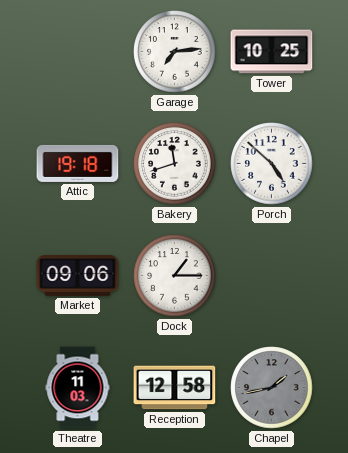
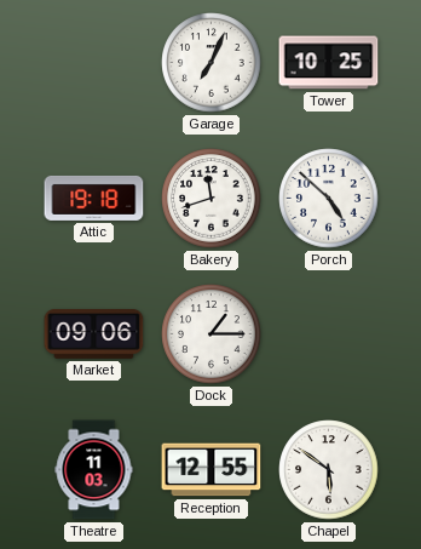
Garage: 7:14 -> 7:04 (212, 63)
Reception: 12:58 -> 12:55 (212, 470)
Chapel: 1:43 -> 5:51 (329, 470)
Chapel dial: grey -> white (329, 470)
